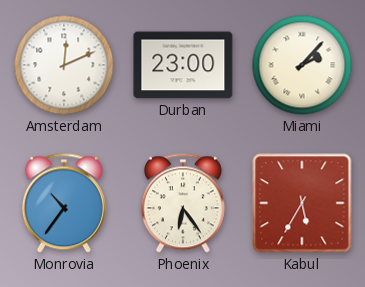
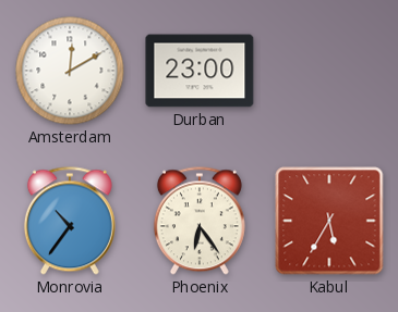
Amsterdam: 12:11 -> 12:10 (70, 71)
Miami: 2:07 -> none (302, 65)
